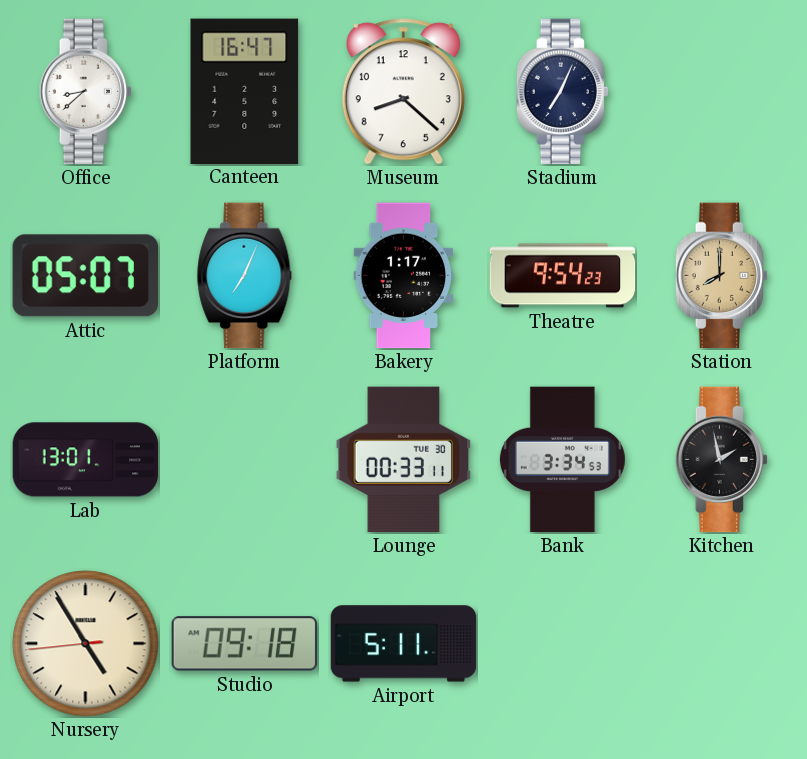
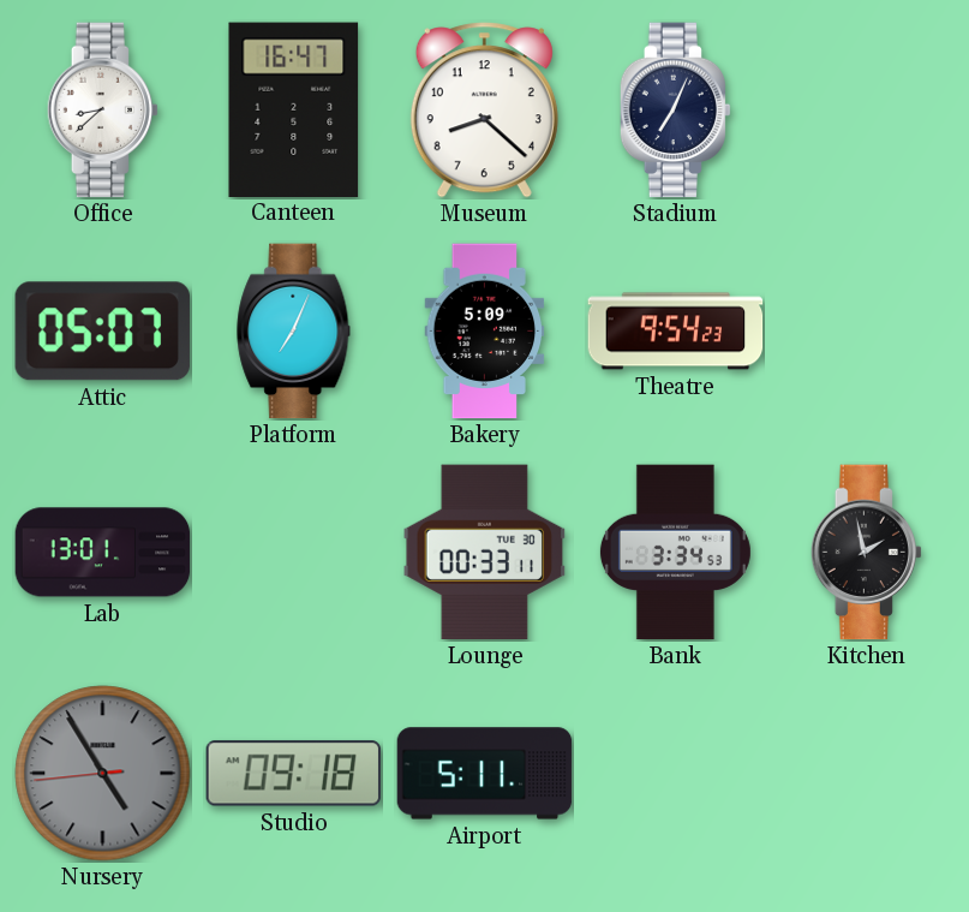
Bakery: 1:17 -> 5:09 (485, 332)
Station: 8:00 -> none (721, 276)
Nursery dial: cream -> grey (103, 774)
